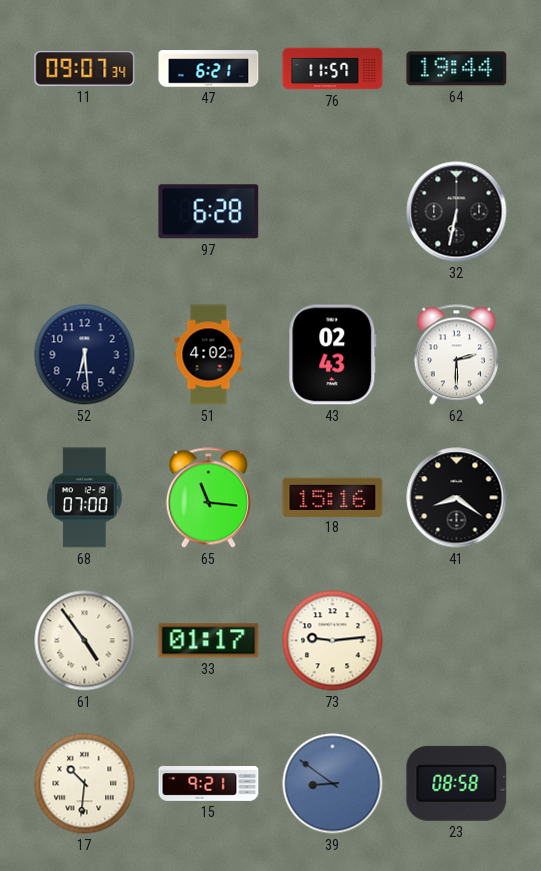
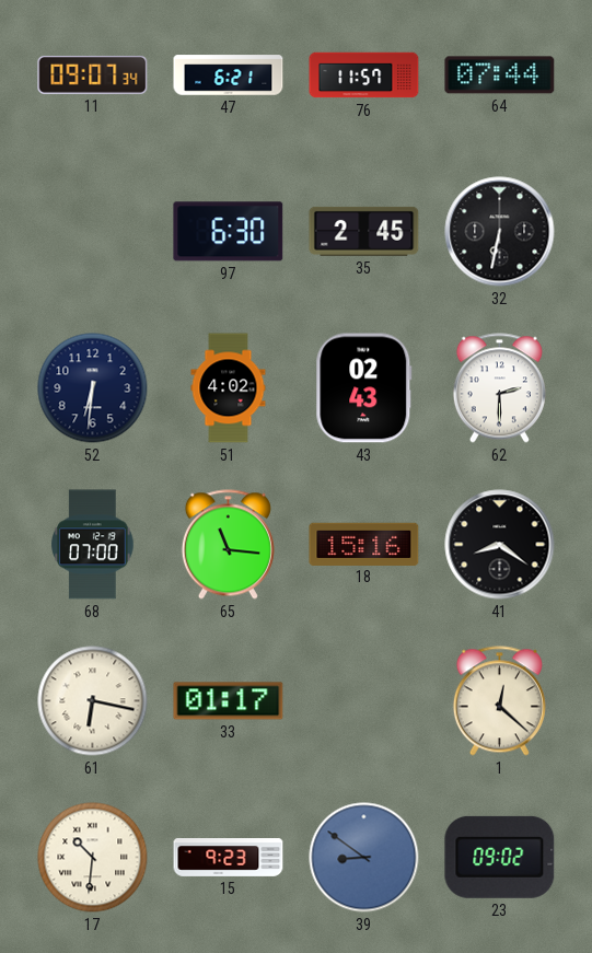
64: 19:44 -> 07:44 (500, 75)
97: 6:28 -> 6:30 (229, 232)
35: none -> 2:45 (364, 231)
52: 6:29 -> 6:31 (93, 388)
61: 4:54 -> 6:17 (93, 701)
73: 9:14 -> none (333, 641)
1: none -> 12:22 (499, 701)
15: 9:21 -> 9:23 (229, 858)
23: 08:58 -> 09:02 (500, 857)
